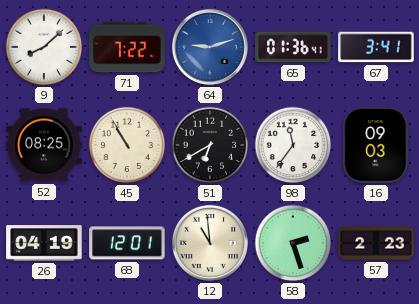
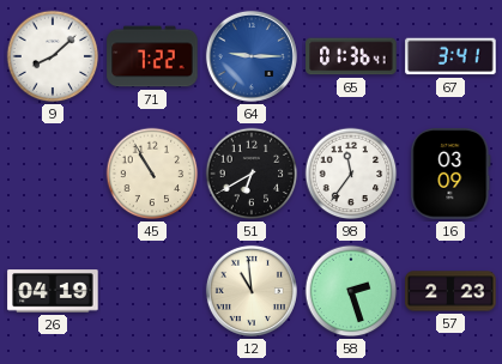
64: 9:12 -> 9:15 (252, 56)
52: 08:25 -> none (44, 145)
16: 09:03 -> 03:09 (450, 174)
68: 12:01 -> none (127, 243)
